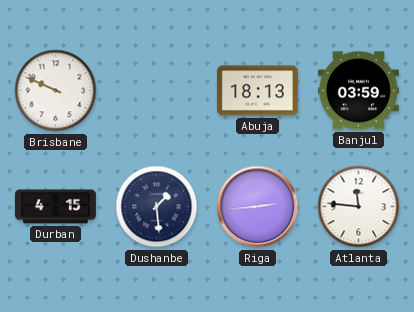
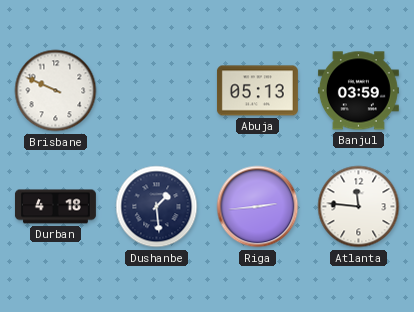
Abuja: 18:13 -> 05:13 (257, 91)
Durban: 4:15 -> 4:18 (55, 207)
